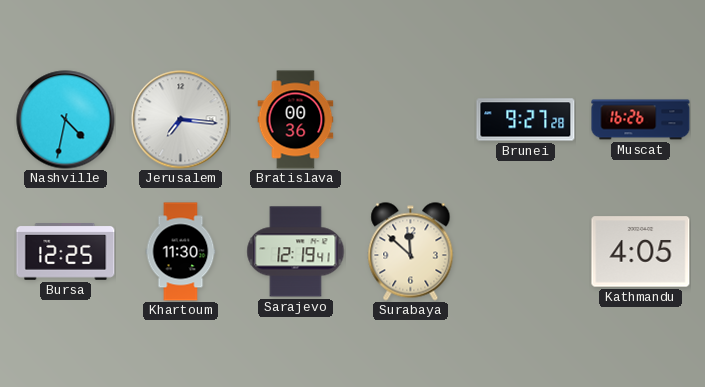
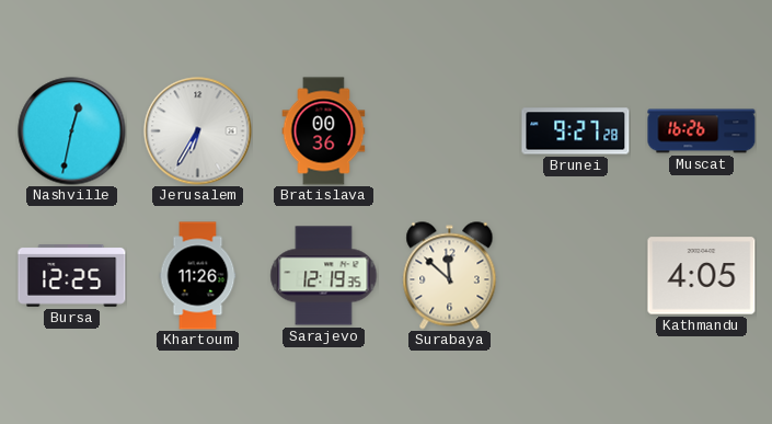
Nashville: 4:32 -> 12:32 (72, 131)
Jerusalem: 7:16 -> 6:35 (198, 131)
Khartoum: 11:30 -> 11:26 (198, 276)
Sarajevo: 12:19:41 -> 12:19:35 (324, 276)
